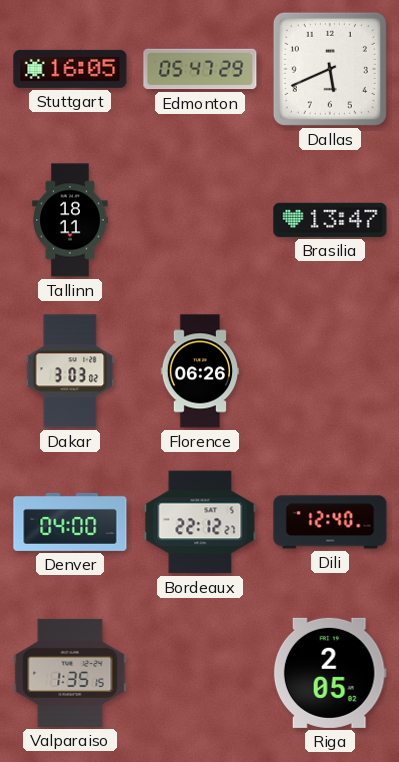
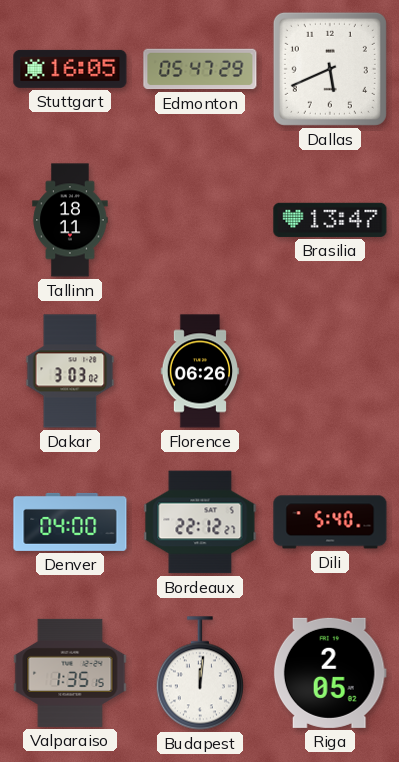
Dili: 12:40 -> 5:40 (330, 522)
Budapest: none -> 12:01 (200, 673)
